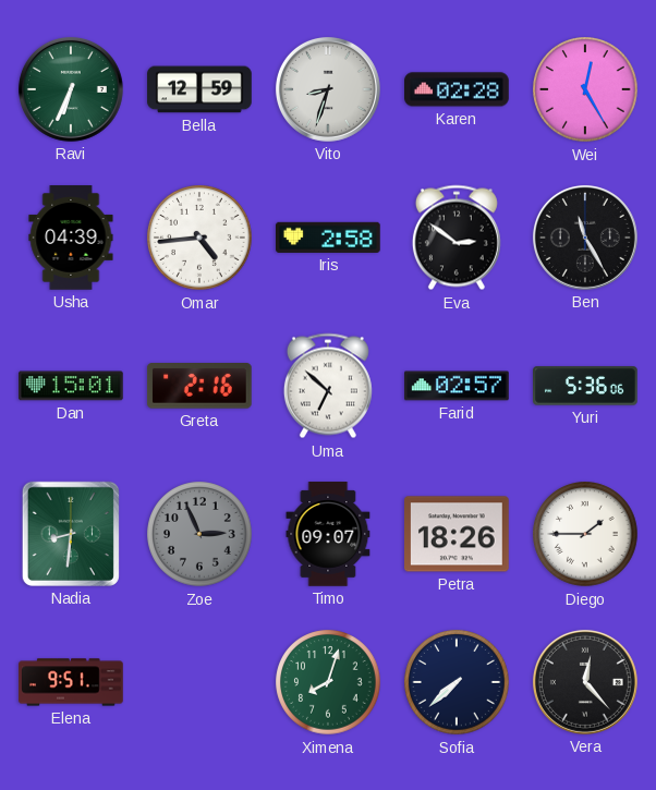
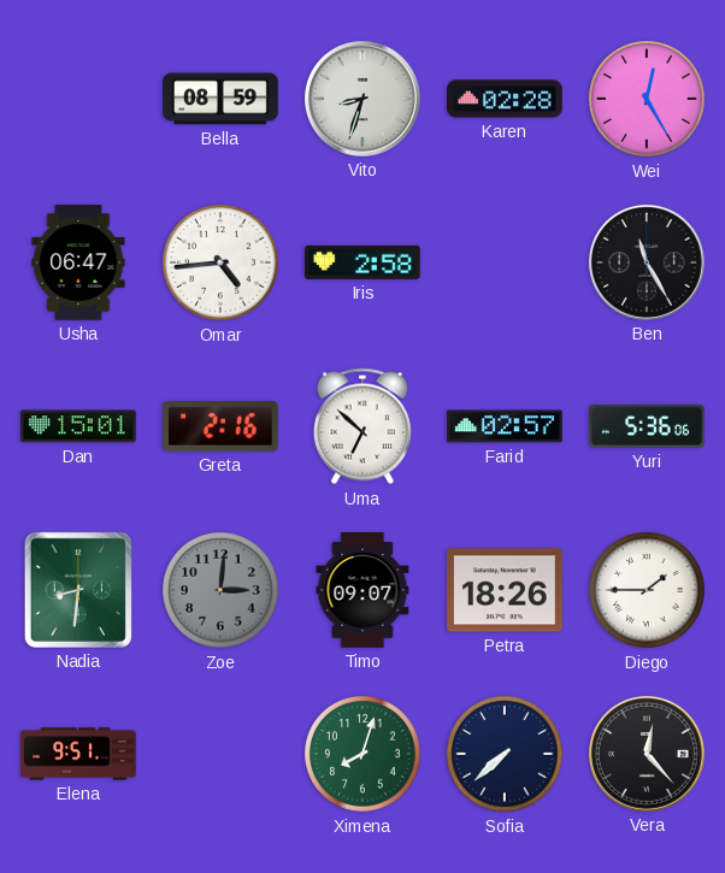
Ravi: 6:34 -> none (71, 89)
Bella: 12:59 -> 08:59 (220, 99)
Usha: 04:39 -> 06:47 (78, 263)
Eva: 2:51 -> none (457, 238)
Zoe: 2:56 -> 3:01 (220, 590)
